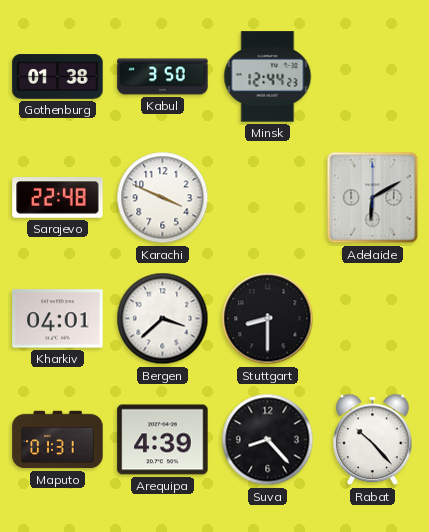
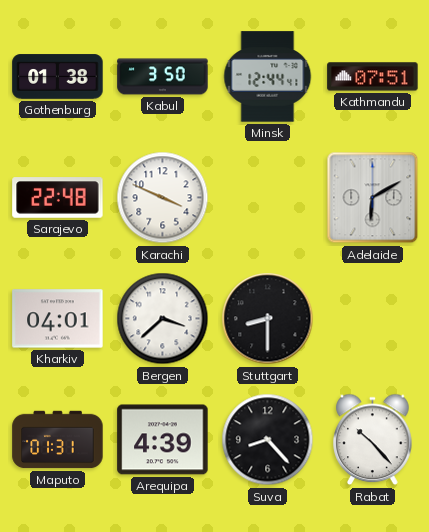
Minsk: 12:44:23 -> 12:44:41 (268, 77)
Kathmandu: none -> 07:51 (373, 77)
